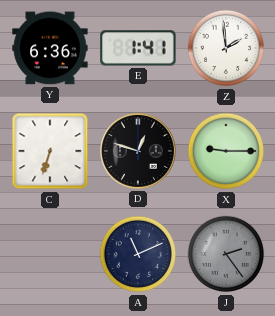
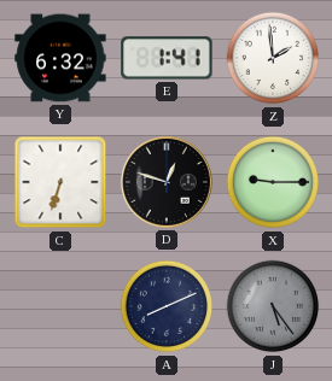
Y: 6:36 -> 6:32 (60, 58)
A: 11:11 -> 8:11 (167, 306)
J: 2:24 -> 5:24 (273, 306)
